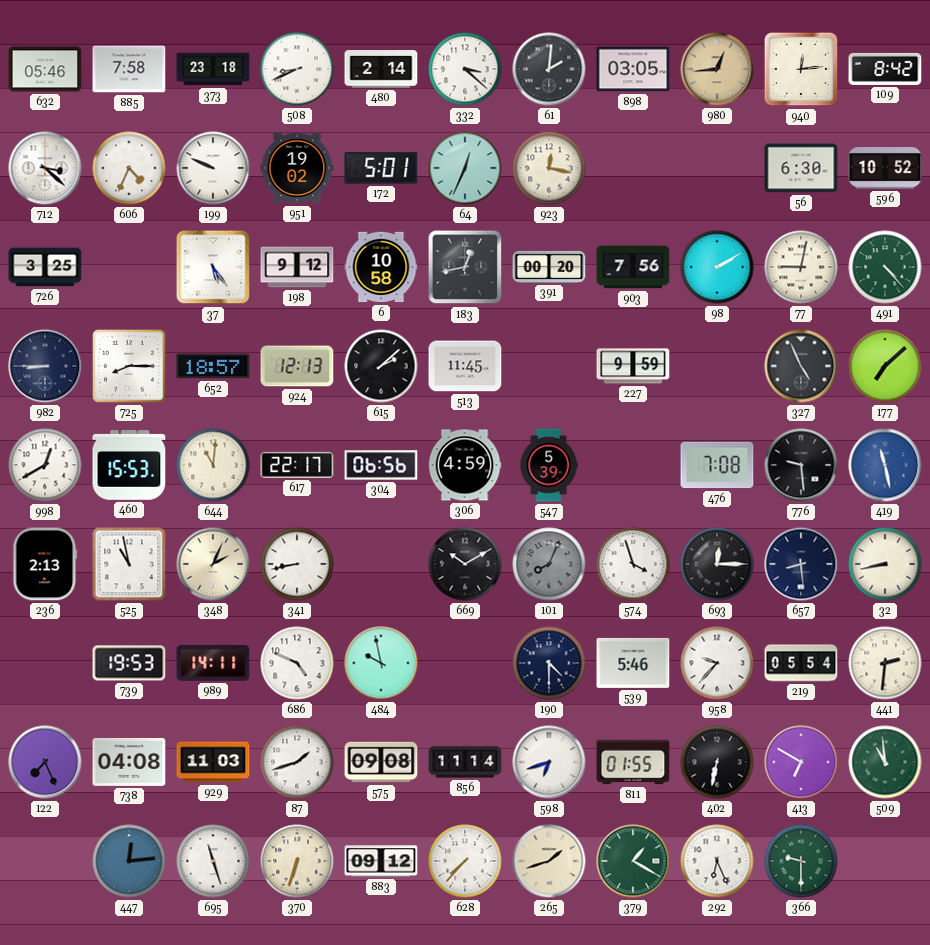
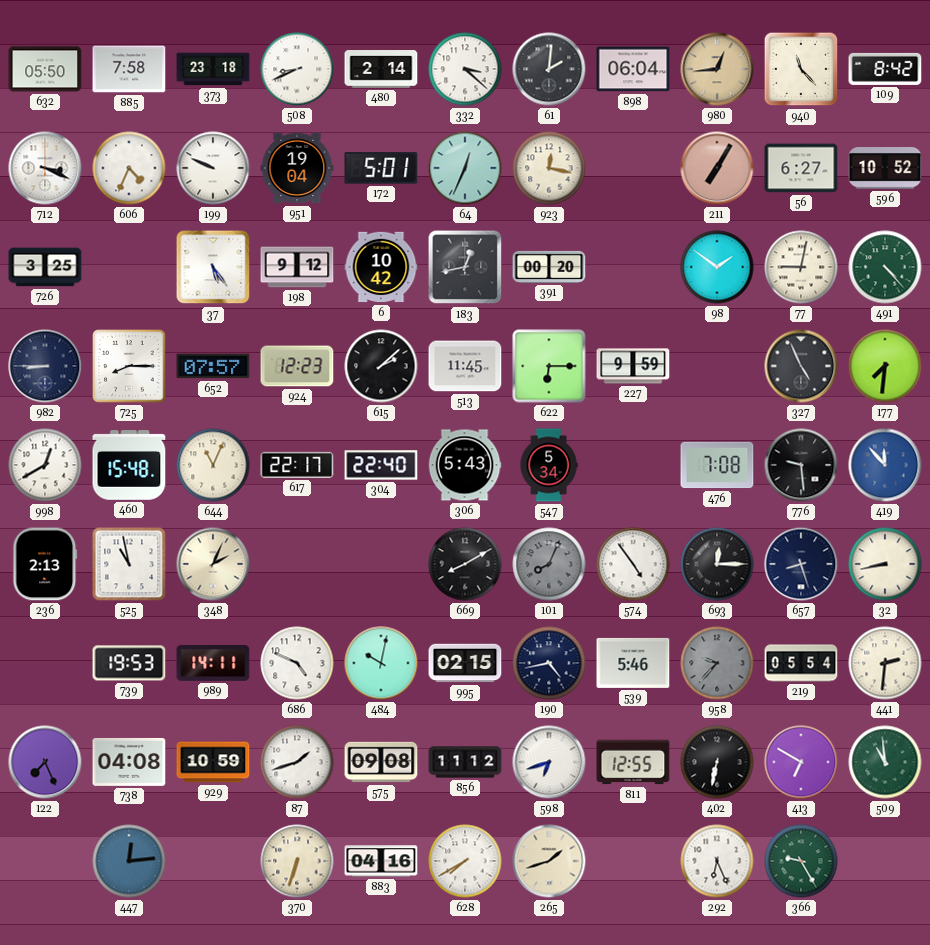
632: 05:46 -> 05:50 (45, 69)
898: 03:05 -> 06:04 (633, 69)
940: 12:14 -> 11:23 (801, 69)
712: 3:22 -> 3:19 (45, 168)
951: 19:02 -> 19:04 (297, 168)
211: none -> 7:05 (717, 168)
56: 6:30 -> 6:27 (801, 168)
6: 10:58 -> 10:42 (381, 267)
903: 7:56 -> none (633, 267)
98: 2:10 -> 1:51 (717, 267)
652: 18:57 -> 07:57 (213, 366)
924: 12:13 -> 12:23 (297, 366)
622: none -> 6:15 (549, 366)
177: 7:08 -> 7:31 (885, 366)
460: 15:53 -> 15:48 (129, 465)
644: 11:01 -> 11:04 (213, 465)
304: 06:56 -> 22:40 (381, 465)
306: 4:59 -> 5:43 (465, 465)
547: 5:39 -> 5:34 (549, 465)
419: 11:28 -> 11:53 (885, 465)
341: 8:43 -> none (297, 564)
669: 10:10 -> 8:10 (465, 564)
574: 3:57 -> 4:54 (633, 564)
657: 8:29 -> 8:27 (801, 564)
484: 9:58 -> 10:02 (381, 663)
995: none -> 02:15 (465, 663)
190: 4:30 -> 4:43 (549, 663)
958 dial: white -> grey (717, 663)
929: 11:03 -> 10:59 (213, 762)
856: 11:14 -> 11:12 (465, 762)
811: 01:55 -> 12:55 (633, 762)
695: 11:27 -> none (213, 861)
883: 09:12 -> 04:16 (381, 861)
628: 7:37 -> 7:40 (465, 861)
379: 1:20 -> none (633, 861)
366: 9:30 -> 9:25 (801, 861)
